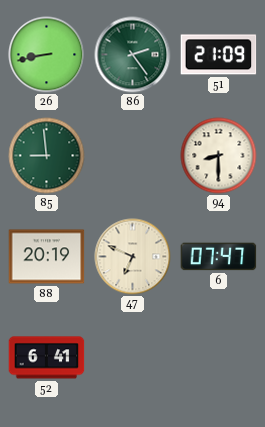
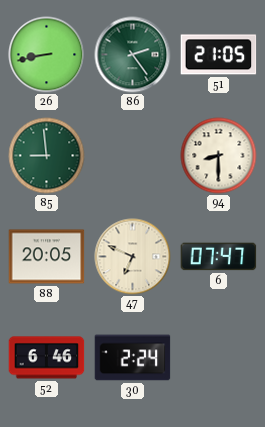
51: 21:09 -> 21:05 (219, 55)
88: 20:19 -> 20:05 (47, 257)
52: 6:41 -> 6:46 (47, 358)
30: none -> 2:24 (133, 358)
